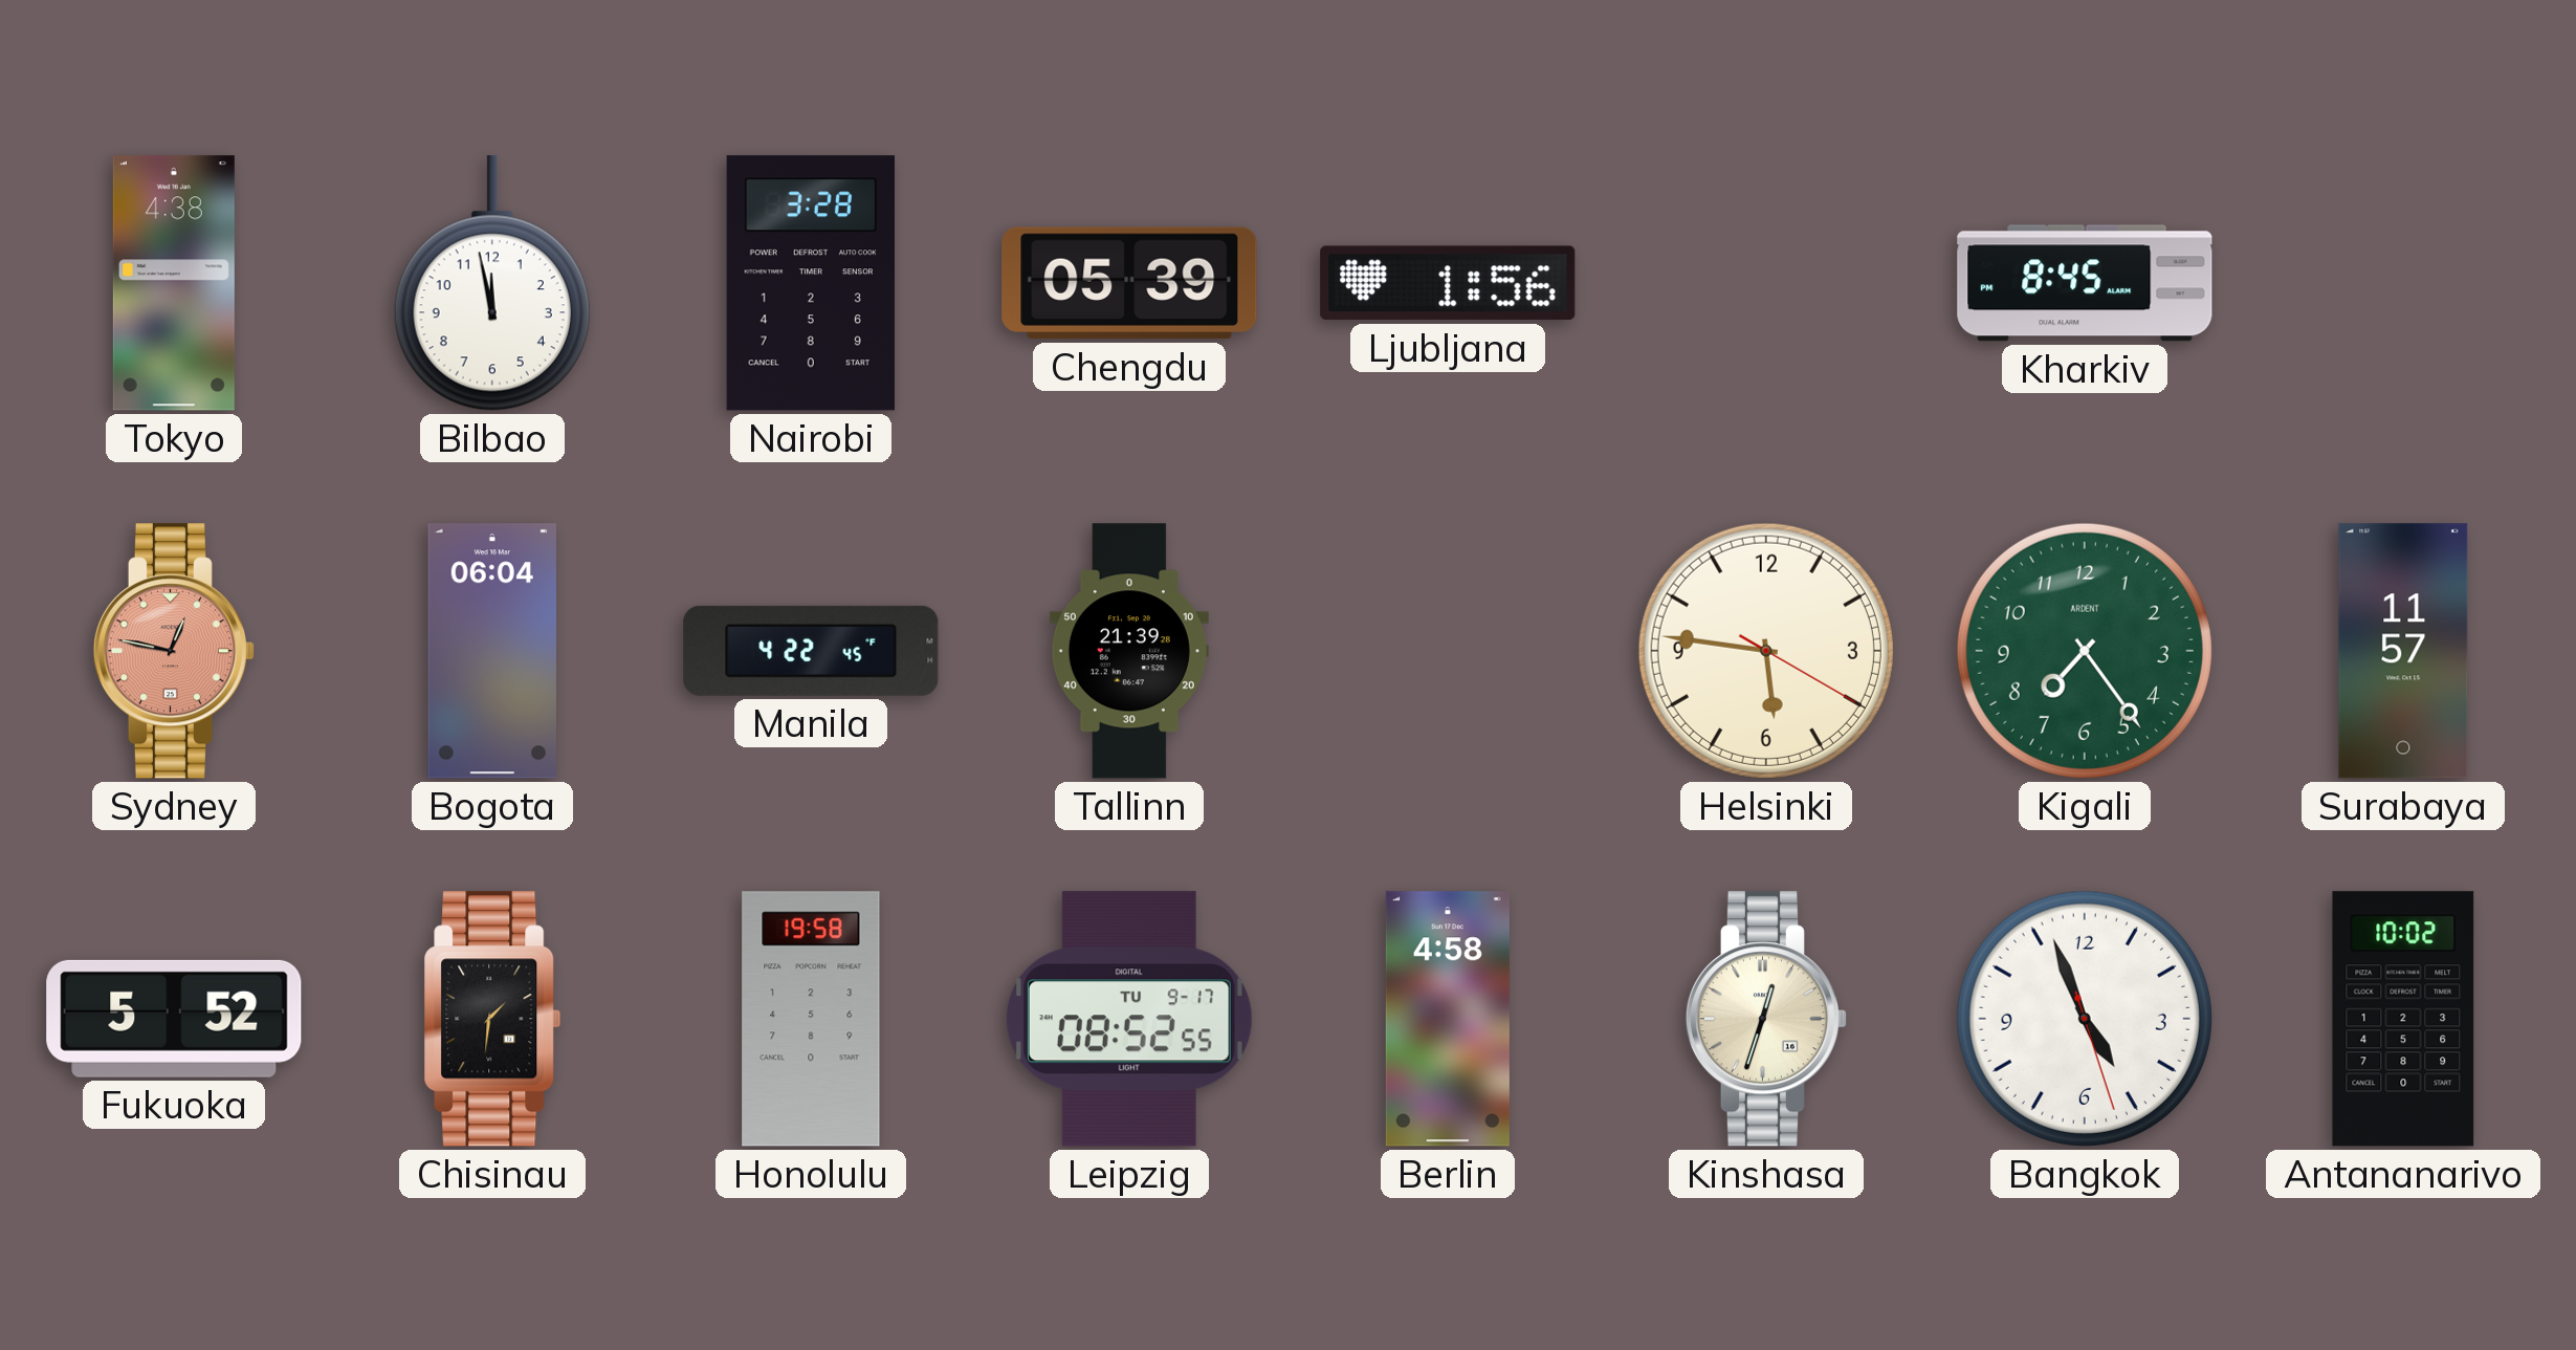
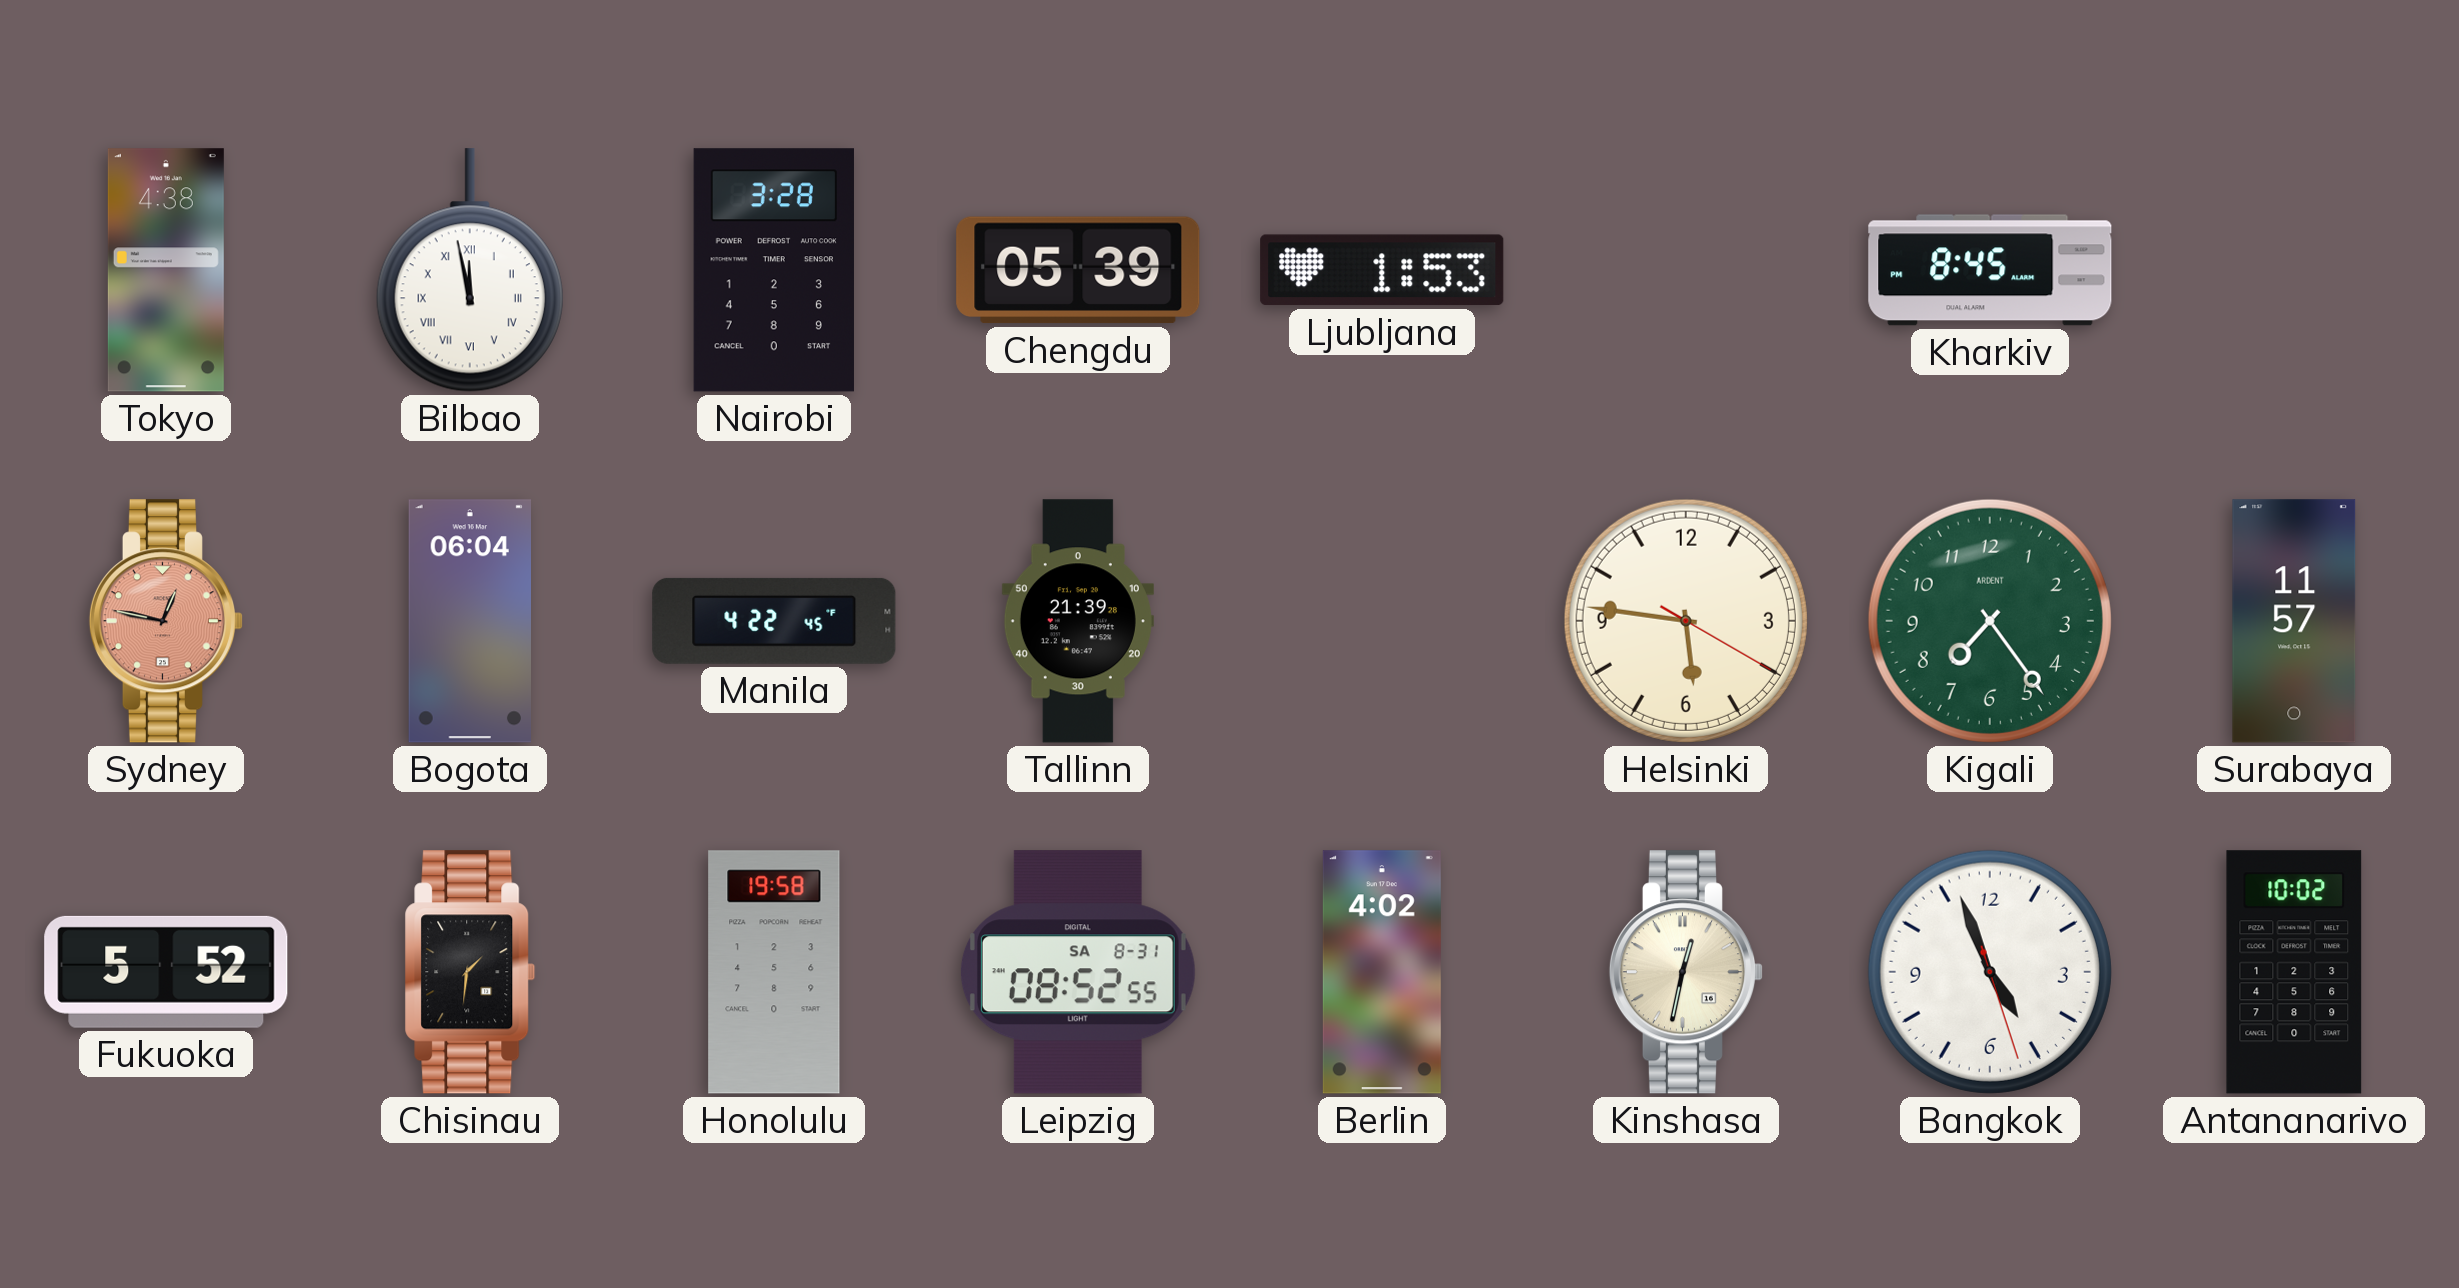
Bilbao numerals: Arabic -> Roman (470, 270)
Ljubljana: 1:56 -> 1:53 (1382, 270)
Leipzig date: TU 9-17 -> SA 8-31 (1078, 972)
Berlin: 4:58 -> 4:02 (1382, 972)
Kinshasa: 12:33 -> 12:32 (1685, 972)
